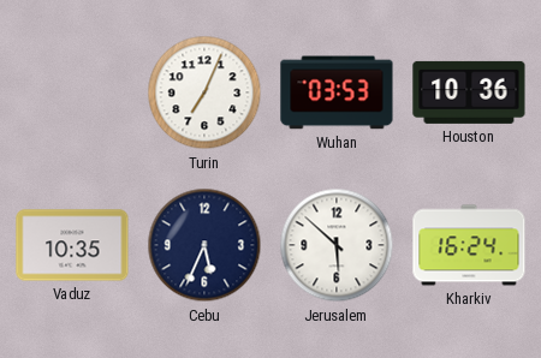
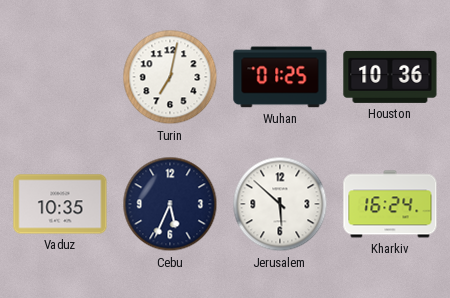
Turin: 7:04 -> 7:02 (170, 77)
Wuhan: 03:53 -> 01:25 (280, 77)
